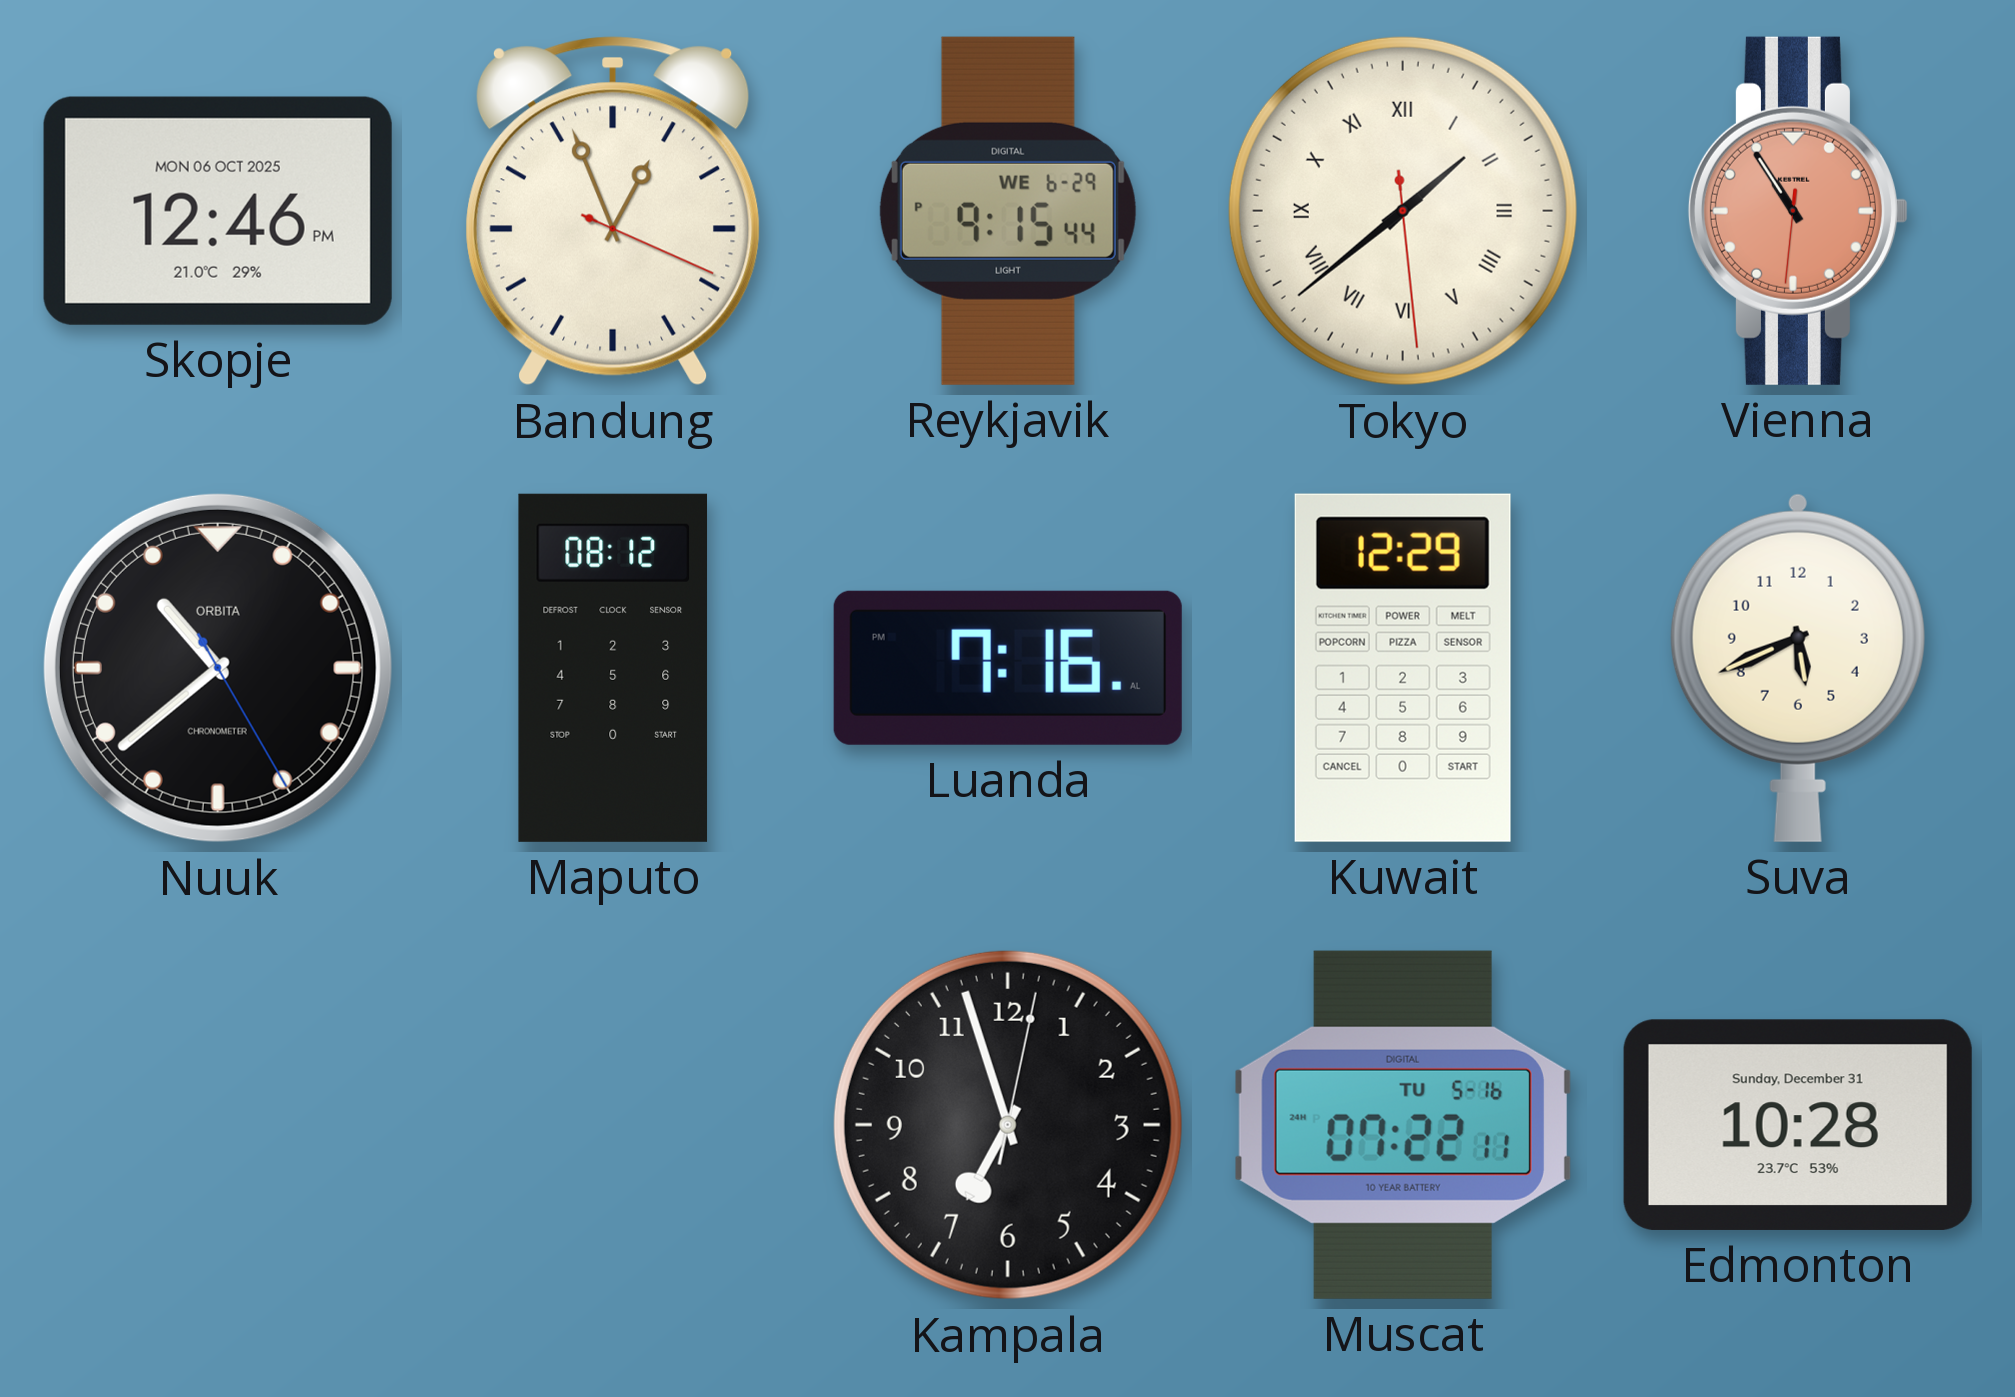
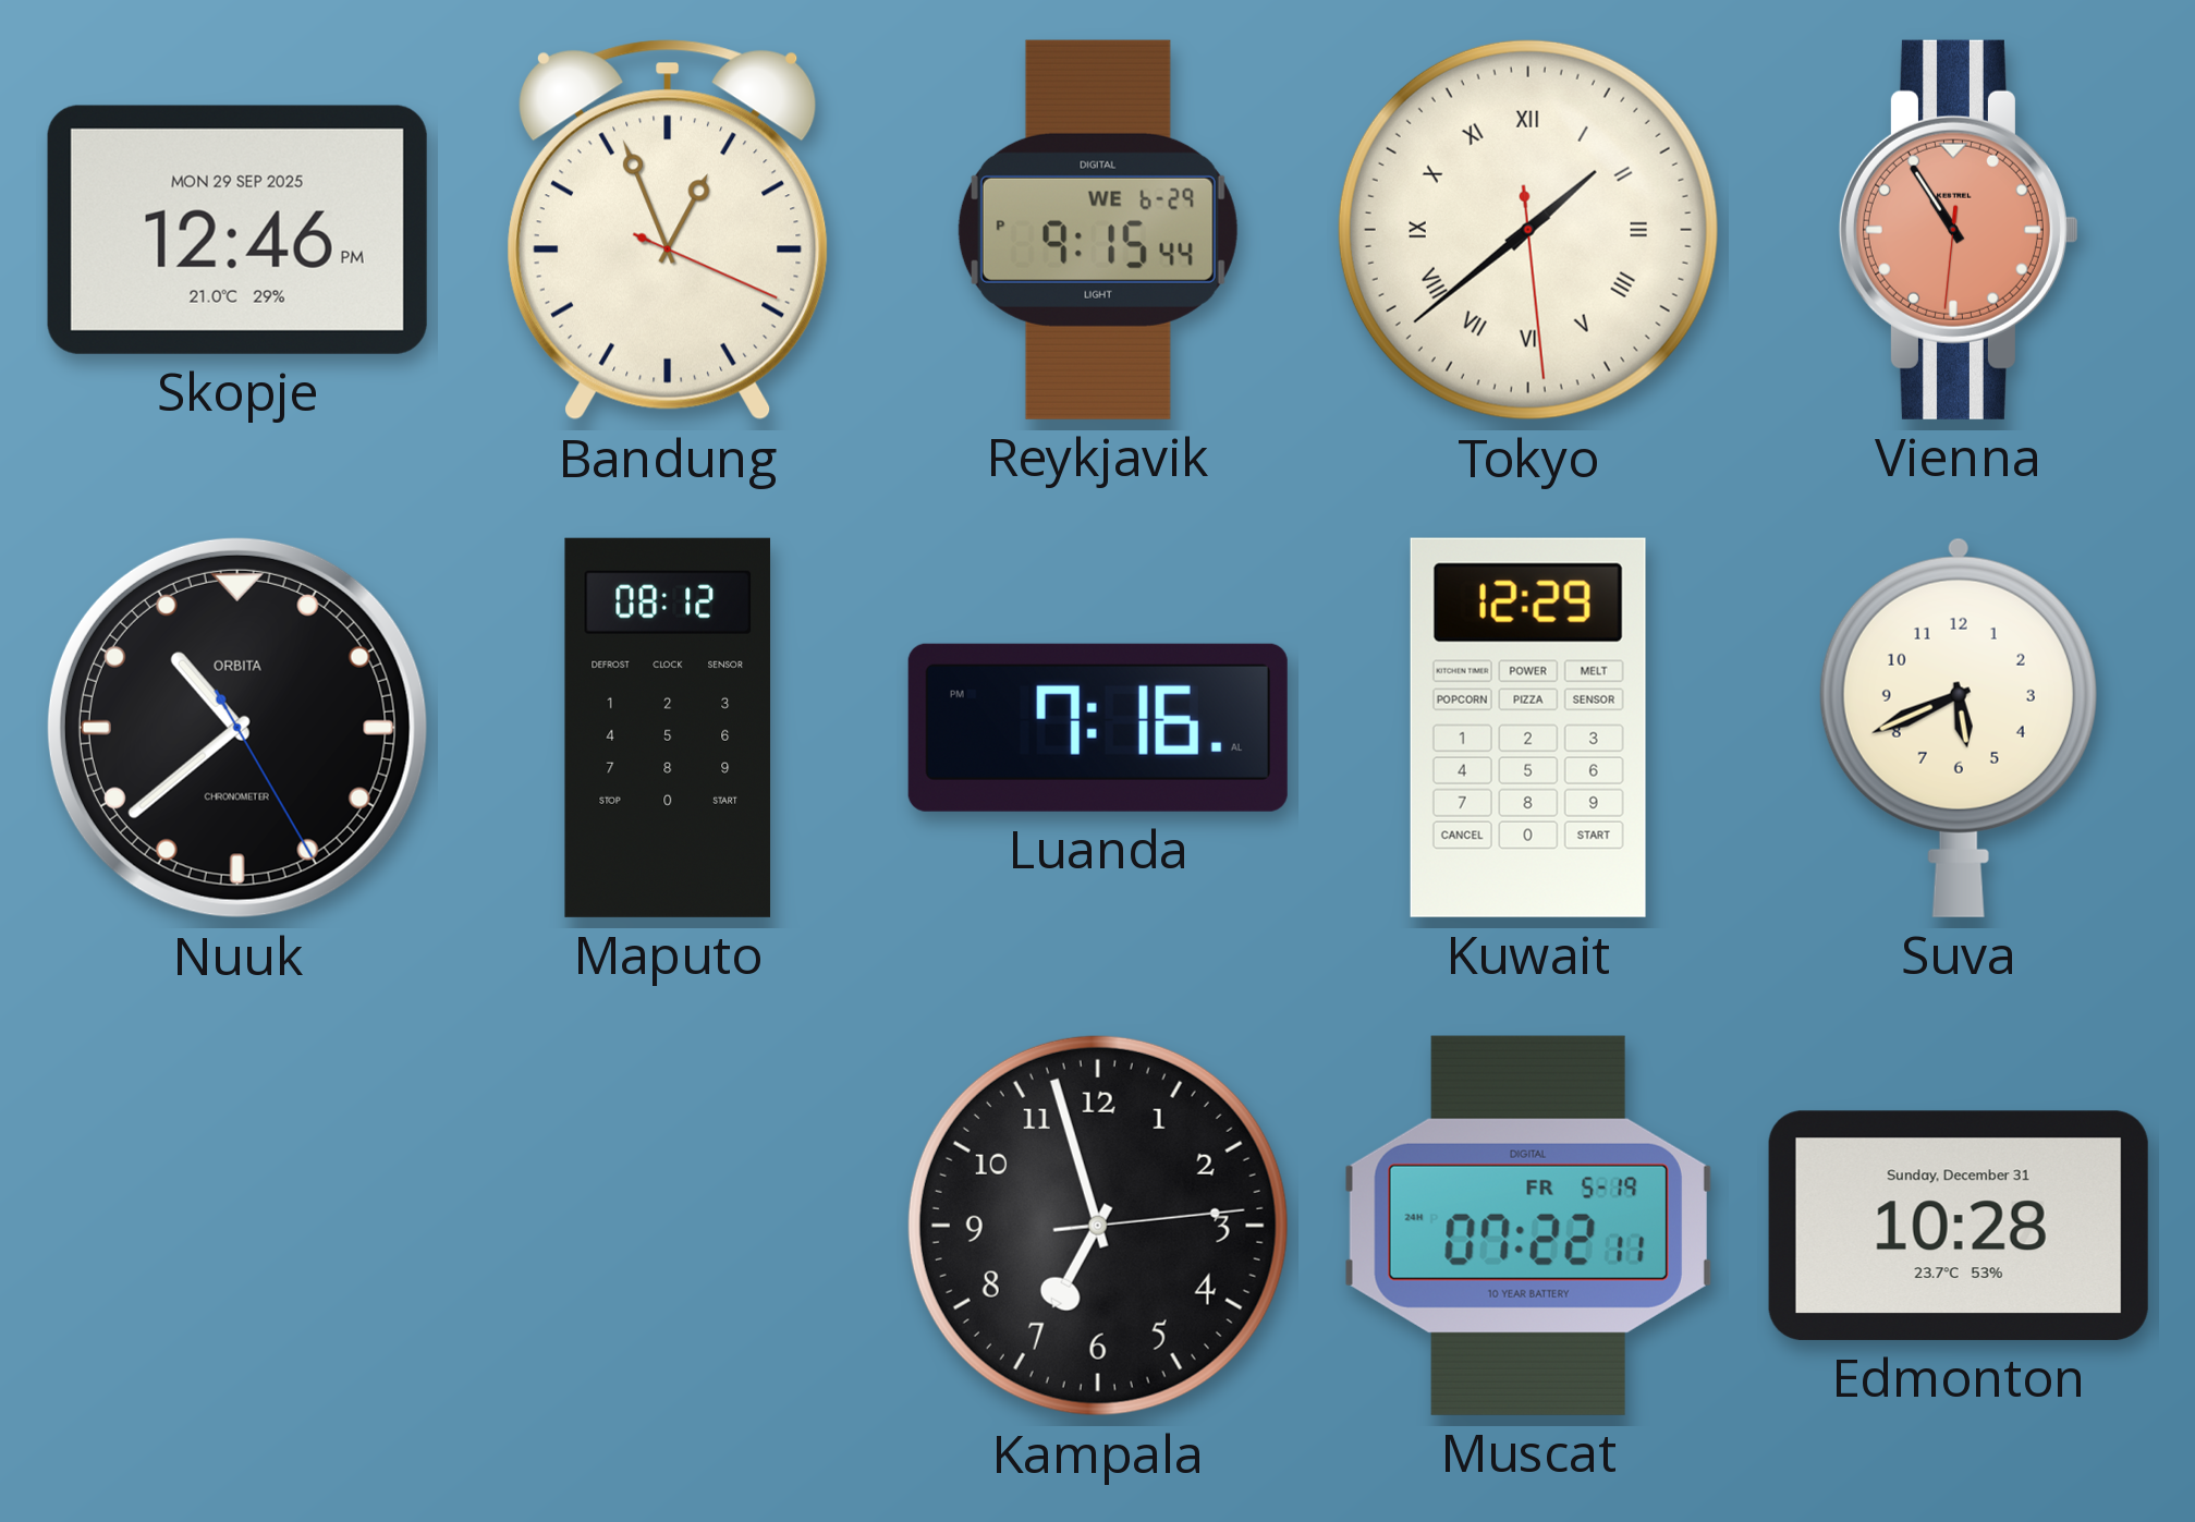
Skopje date: MON 06 OCT 2025 -> MON 29 SEP 2025 (237, 230)
Kampala: 6:57:02 -> 6:57:14 (1098, 1226)
Muscat date: TU 5-16 -> FR 5-19 (1528, 1226)
